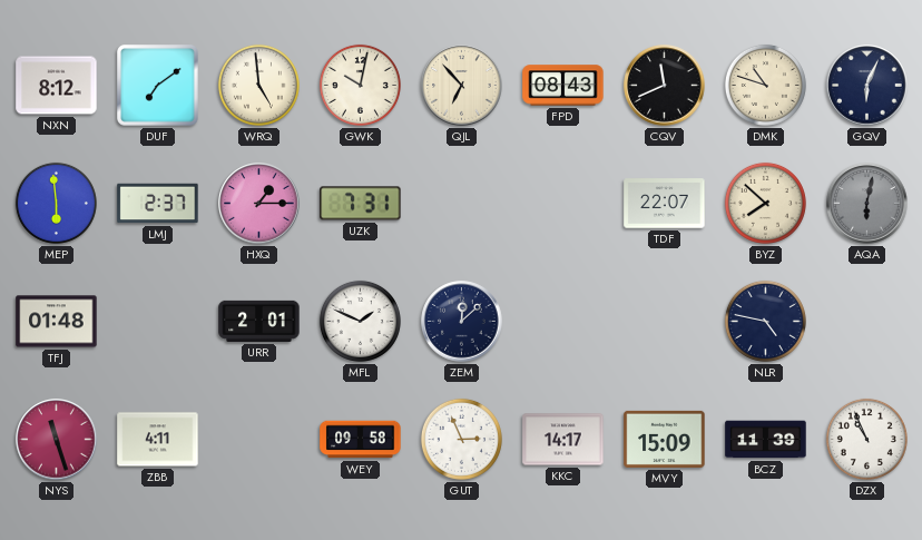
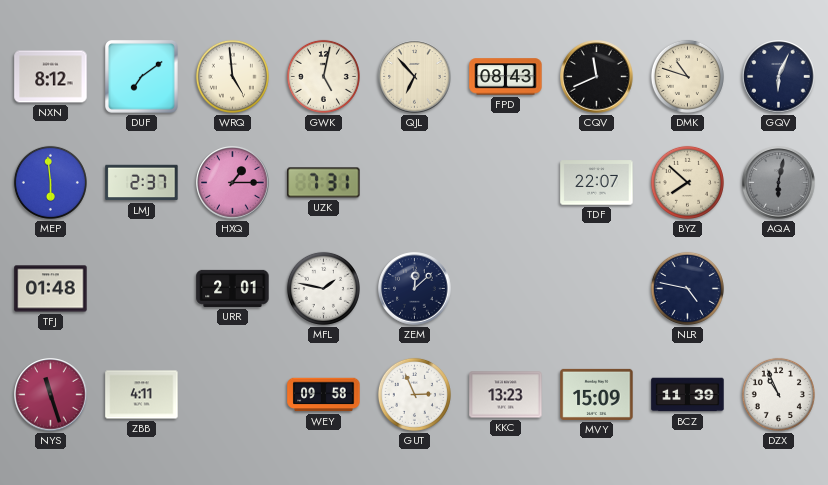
GWK: 10:02 -> 5:02 (323, 76)
MFL: 1:49 -> 1:47 (323, 288)
KKC: 14:17 -> 13:23 (506, 395)
